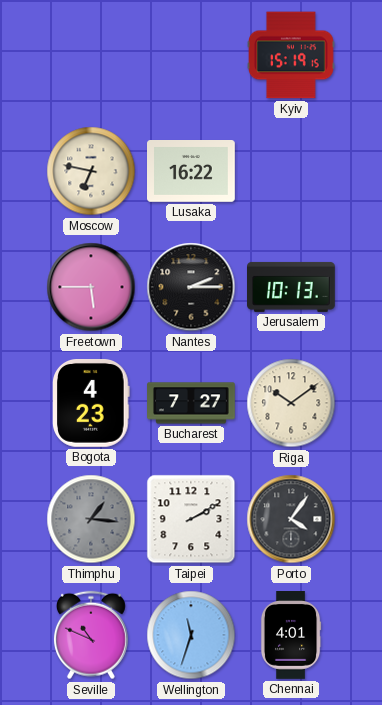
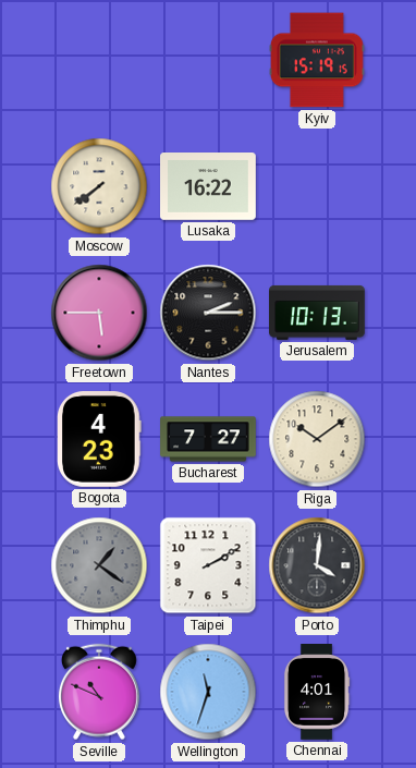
Moscow: 6:47 -> 7:39 (99, 186)
Thimphu: 1:16 -> 1:21 (99, 565)
Porto: 4:06 -> 4:01 (317, 565)
